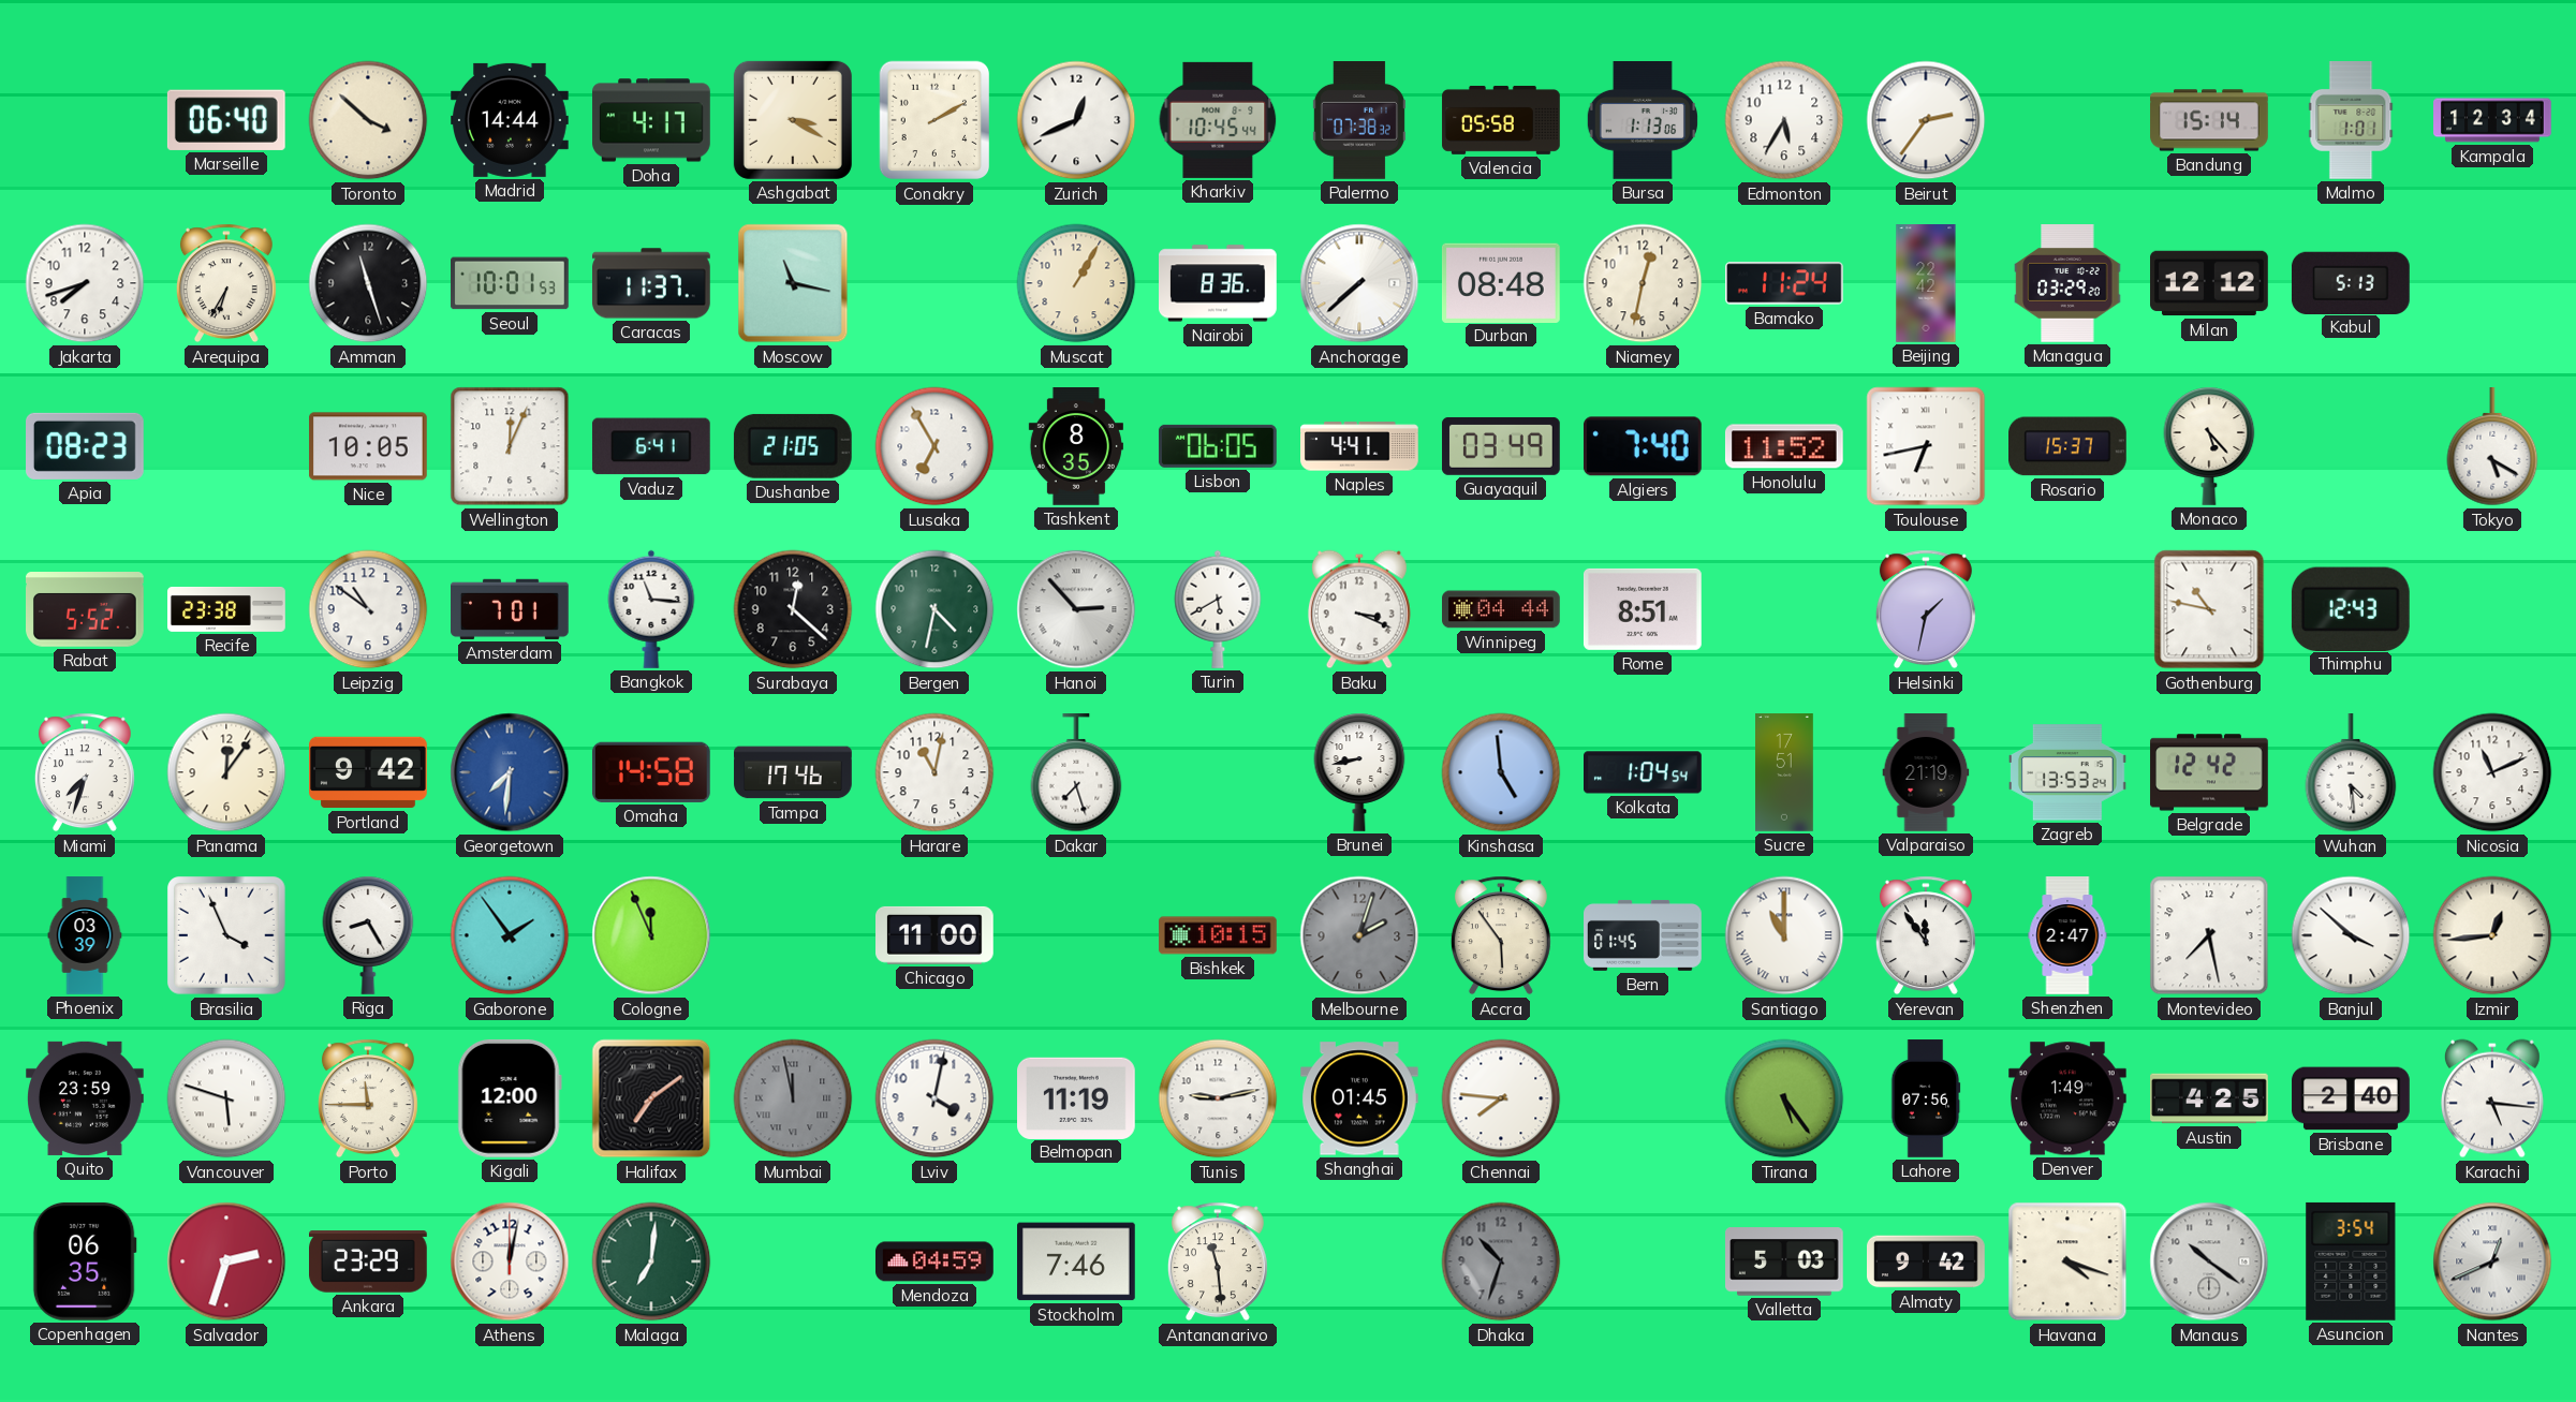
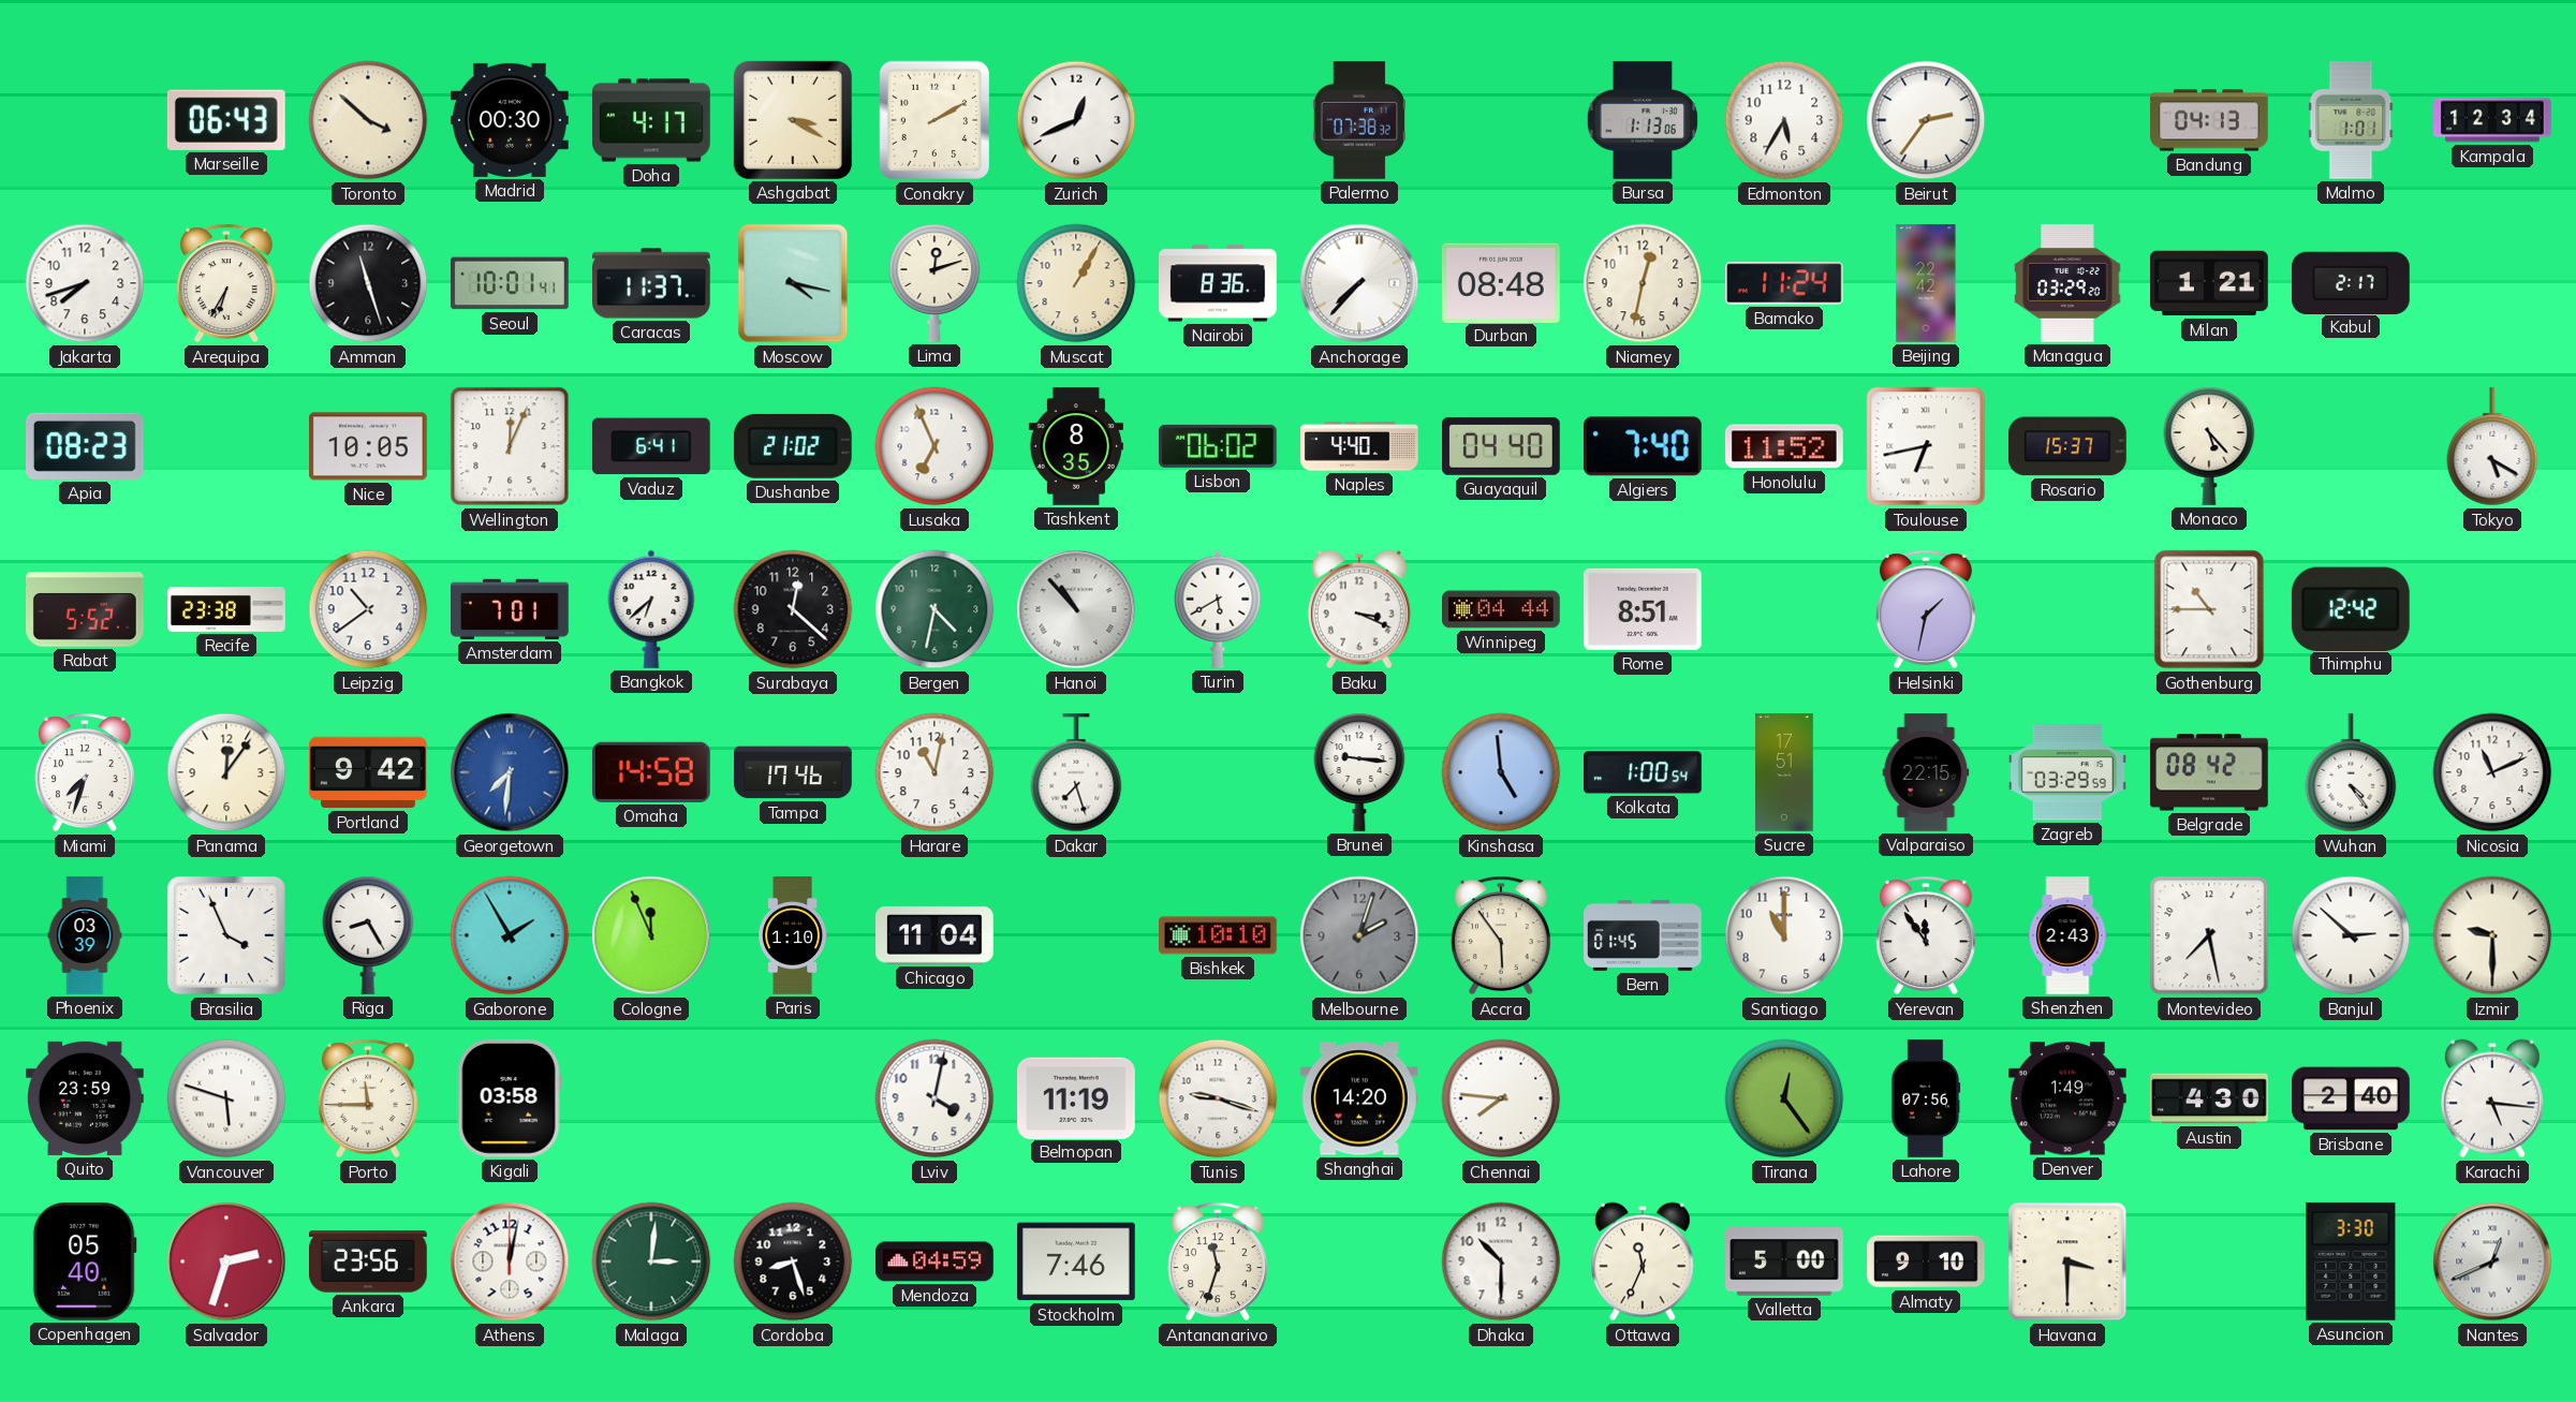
Marseille: 06:40 -> 06:43 (226, 120)
Madrid: 14:44 -> 00:30 (511, 120)
Kharkiv: 10:45 -> none (1218, 120)
Valencia: 05:58 -> none (1501, 120)
Bandung: 15:14 -> 04:13 (2209, 120)
Seoul: 10:01:53 -> 10:01:41 (511, 283)
Moscow: 11:17 -> 4:17 (793, 283)
Lima: none -> 12:12 (934, 283)
Anchorage: 7:38 -> 7:37 (1359, 283)
Milan: 12:12 -> 1:21 (2210, 283)
Kabul: 5:13 -> 2:17 (2351, 282)
Dushanbe: 21:05 -> 21:02 (793, 446)
Lusaka: 6:55 -> 6:56 (934, 446)
Lisbon: 06:05 -> 06:02 (1218, 446)
Naples: 4:41 -> 4:40 (1360, 446)
Guayaquil: 03:49 -> 04:40 (1502, 446)
Leipzig: 10:51 -> 10:39 (368, 609)
Bangkok: 11:16 -> 6:38 (651, 609)
Hanoi: 2:53 -> 10:53 (1076, 609)
Gothenburg: 10:47 -> 10:45 (2209, 609)
Thimphu: 12:43 -> 12:42 (2351, 608)
Brunei: 8:43 -> 9:16 (1359, 772)
Kolkata: 1:04 -> 1:00 (1643, 772)
Valparaiso: 21:19 -> 22:15 (1926, 772)
Zagreb: 13:53 -> 03:29 (2069, 772)
Belgrade: 12:42 -> 08:42 (2209, 772)
Wuhan: 4:29 -> 4:24 (2351, 773)
Gaborone: 1:54 -> 1:55 (510, 935)
Paris: none -> 1:10 (793, 935)
Chicago: 11:00 -> 11:04 (936, 935)
Bishkek: 10:15 -> 10:10 (1219, 935)
Santiago numerals: Roman -> Arabic (1784, 935)
Shenzhen: 2:47 -> 2:43 (2067, 935)
Banjul: 3:52 -> 2:52 (2351, 935)
Izmir: 12:44 -> 9:30 (2492, 935)
Kigali: 12:00 -> 03:58 (510, 1098)
Halifax: 7:09 -> none (651, 1098)
Mumbai: 11:58 -> none (793, 1098)
Tunis: 9:13 -> 9:18 (1218, 1098)
Shanghai: 01:45 -> 14:20 (1360, 1098)
Tirana: 5:24 -> 12:24 (1784, 1098)
Austin: 4:25 -> 4:30 (2209, 1098)
Copenhagen: 06:35 -> 05:40 (85, 1261)
Ankara: 23:29 -> 23:56 (369, 1261)
Malaga: 7:01 -> 3:01 (651, 1261)
Cordoba: none -> 8:27 (793, 1261)
Antananarivo: 11:29 -> 11:33 (1218, 1261)
Dhaka: 10:33 -> 10:30 (1501, 1261)
Dhaka dial: grey -> white (1501, 1261)
Ottawa: none -> 11:34 (1643, 1261)
Valletta: 5:03 -> 5:00 (1785, 1261)
Almaty: 9:42 -> 9:10 (1926, 1261)
Havana: 4:18 -> 3:30 (2067, 1261)
Manaus: 10:21 -> none (2209, 1261)
Asuncion: 3:54 -> 3:30 (2351, 1261)
